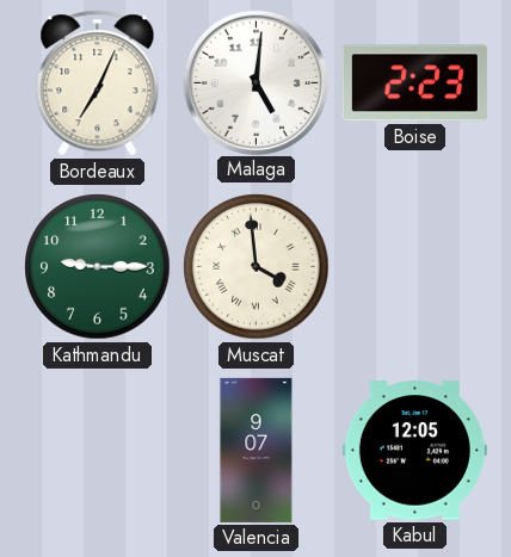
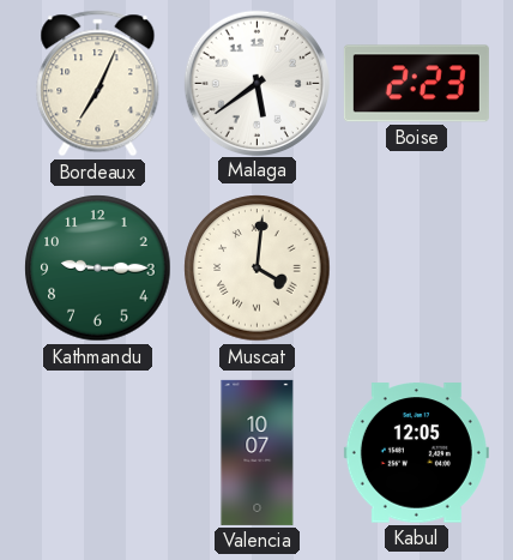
Malaga: 5:01 -> 5:39 (256, 83)
Muscat: 3:59 -> 4:01 (258, 269)
Valencia: 9:07 -> 10:07 (258, 452)
